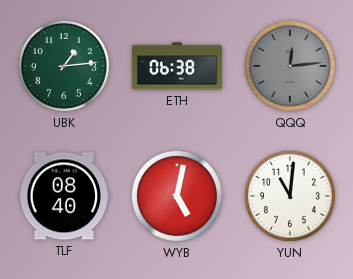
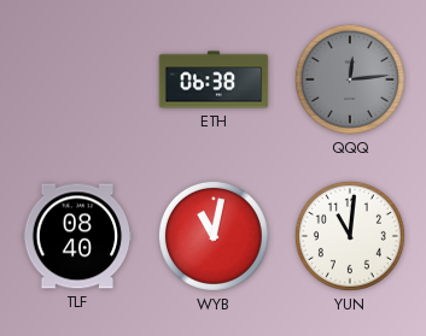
UBK: 1:14 -> none (64, 66)
WYB: 5:02 -> 11:02 (214, 236)
